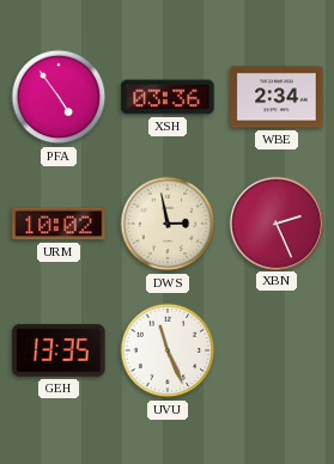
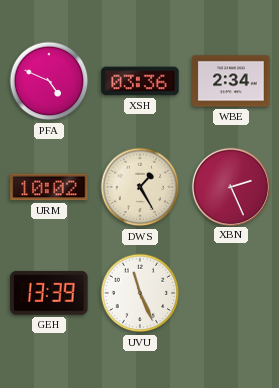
PFA: 4:54 -> 4:49 (49, 81)
DWS: 2:58 -> 1:25 (140, 187)
GEH: 13:35 -> 13:39 (49, 293)
